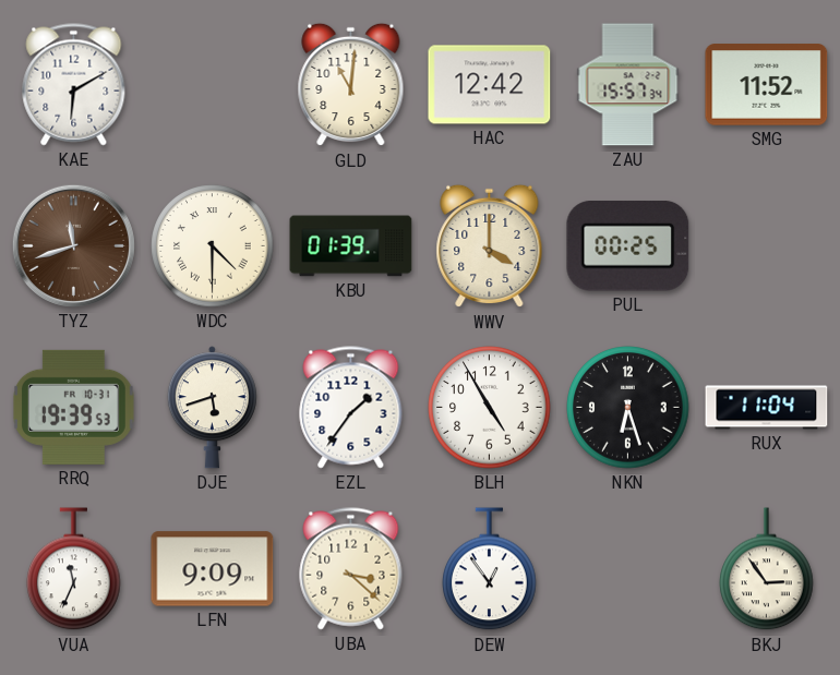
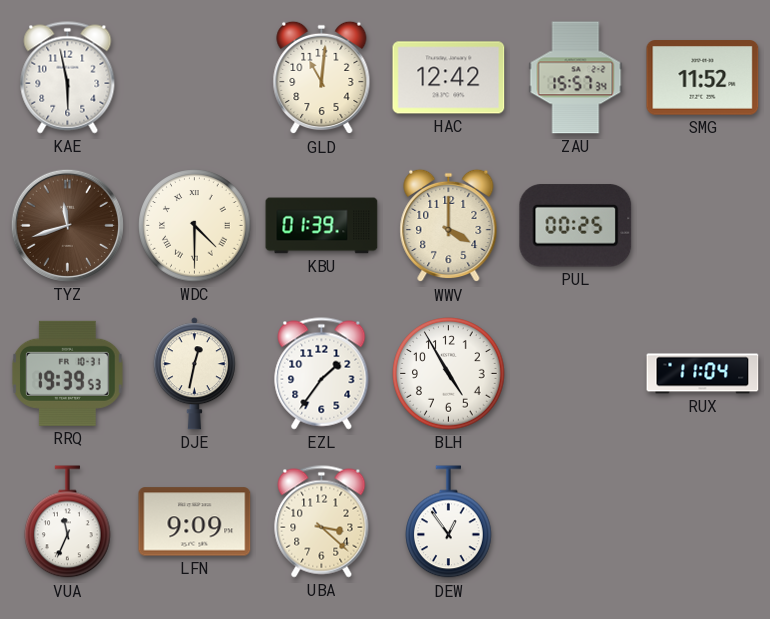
KAE: 6:10 -> 5:58 (68, 78)
DJE: 5:42 -> 12:32 (194, 374)
NKN: 6:27 -> none (628, 408)
BKJ: 2:54 -> none (767, 569)
